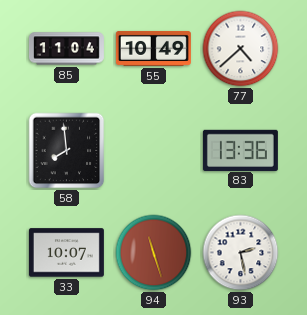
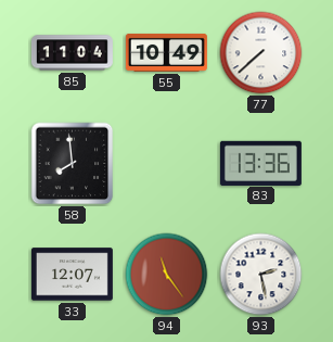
77: 4:38 -> 7:38 (261, 53)
33: 10:07 -> 12:07 (72, 275)
94: 11:27 -> 11:24 (167, 275)
